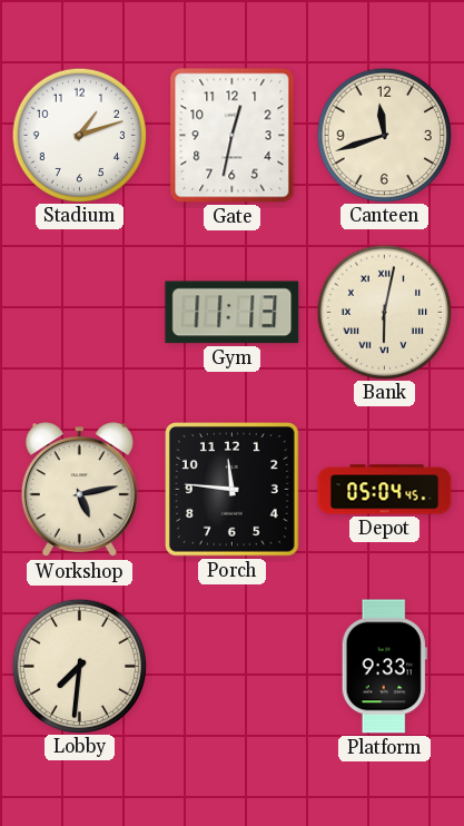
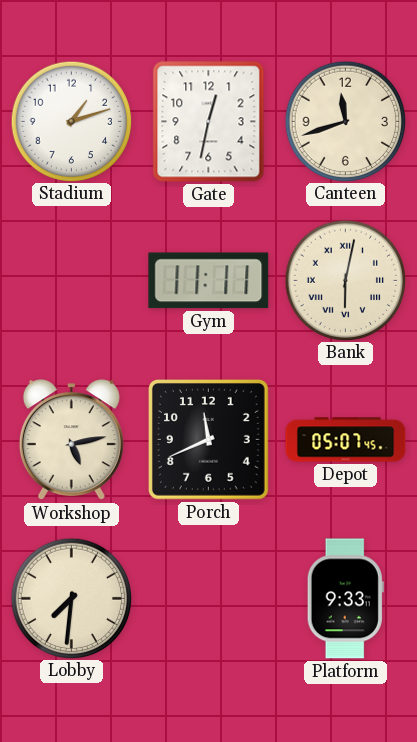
Gym: 11:13 -> 11:11 (209, 281)
Porch: 11:46 -> 11:41 (209, 440)
Depot: 05:04 -> 05:07 (346, 440)
